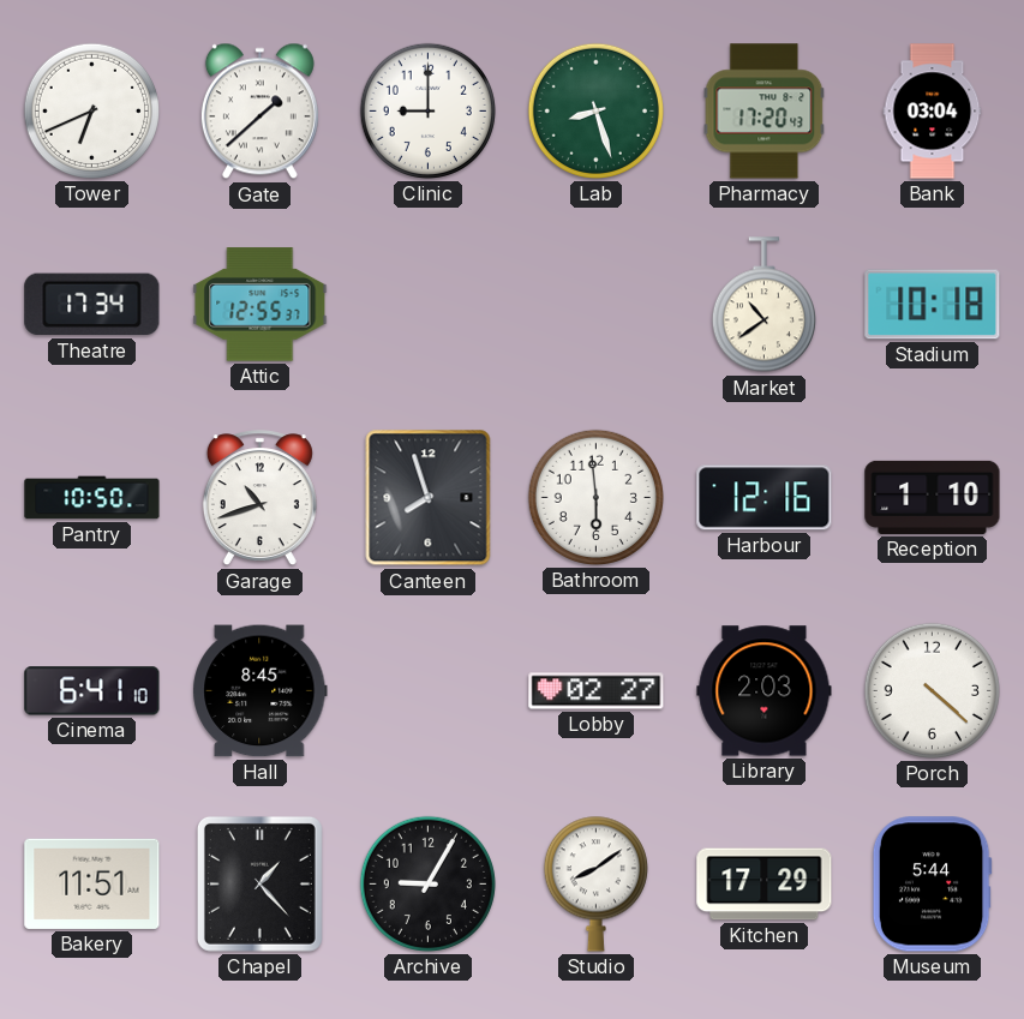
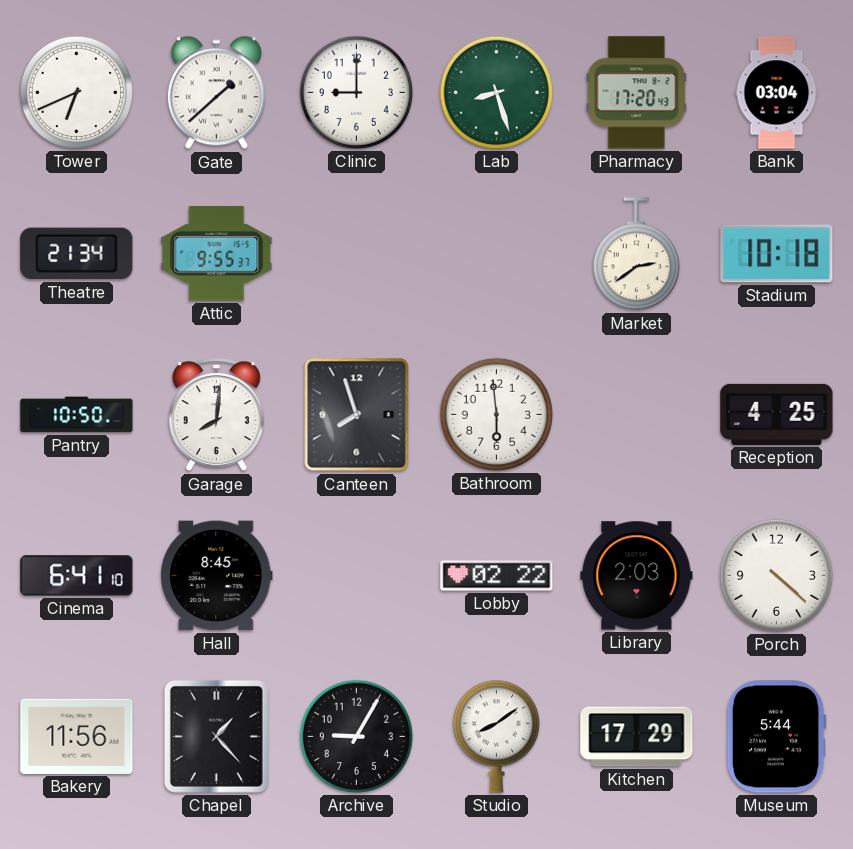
Theatre: 17:34 -> 21:34 (77, 254)
Attic: 12:55 -> 9:55 (217, 254)
Market: 10:39 -> 2:39 (636, 254)
Garage: 10:42 -> 8:01 (216, 415)
Harbour: 12:16 -> none (765, 498)
Reception: 1:10 -> 4:25 (777, 414)
Lobby: 02:27 -> 02:22 (497, 576)
Bakery: 11:51 -> 11:56 (77, 736)
